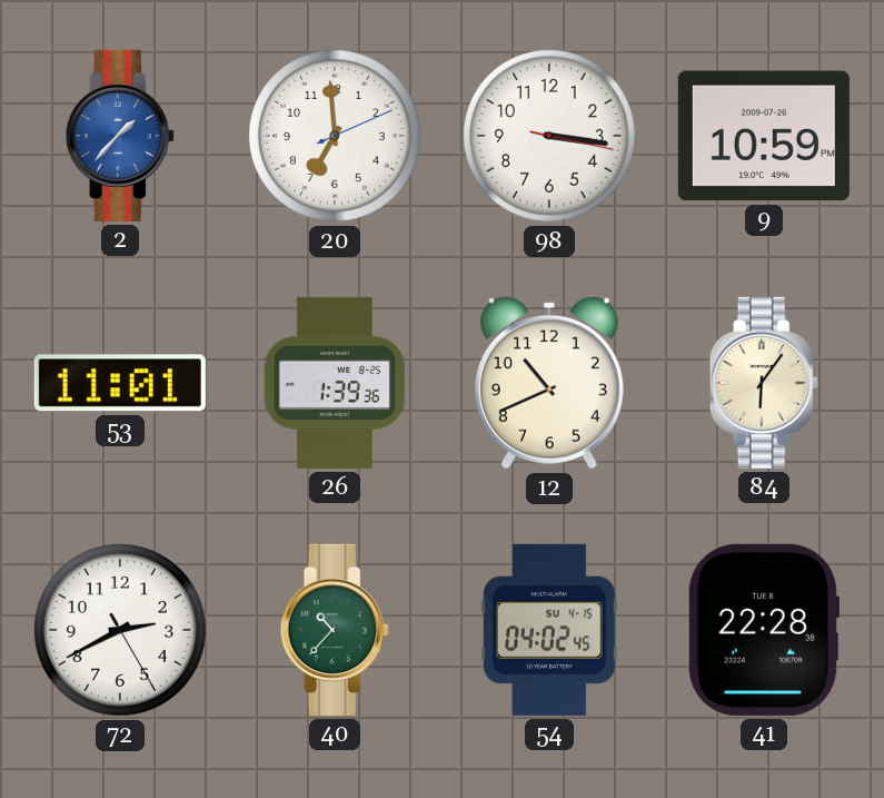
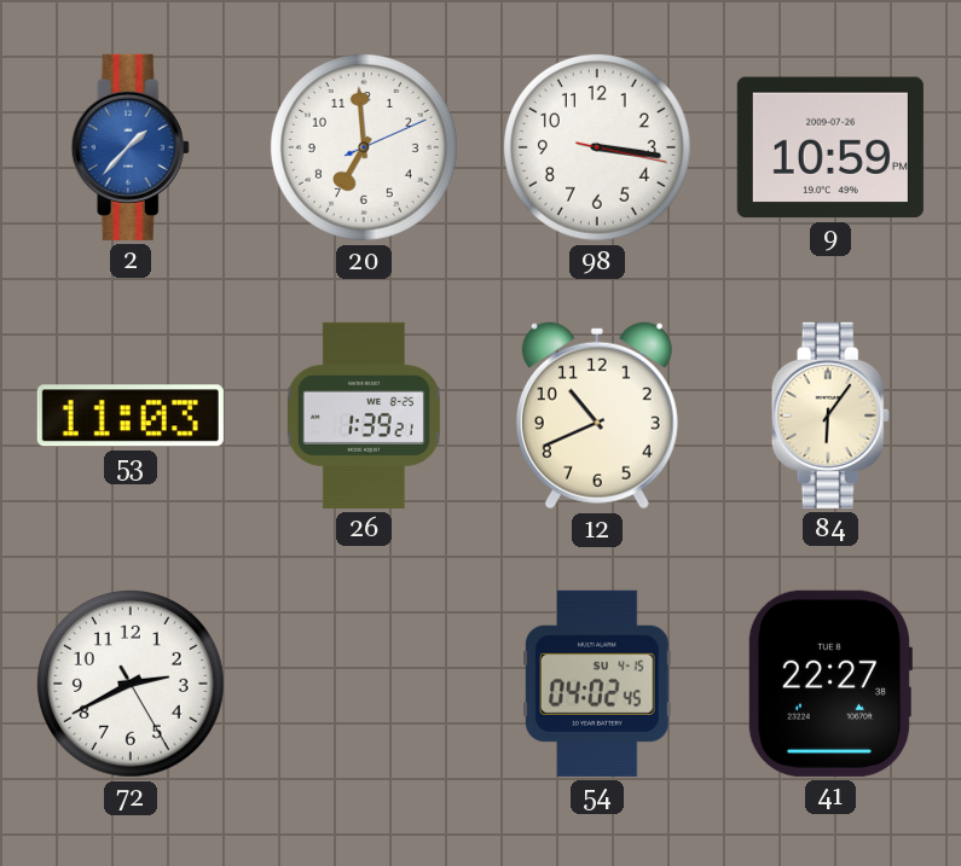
53: 11:01 -> 11:03 (131, 415)
26: 1:39:36 -> 1:39:21 (364, 415)
40: 10:37 -> none (335, 630)
41: 22:28 -> 22:27 (829, 684)
